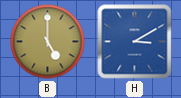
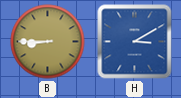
B: 5:00 -> 8:45 (48, 42)
